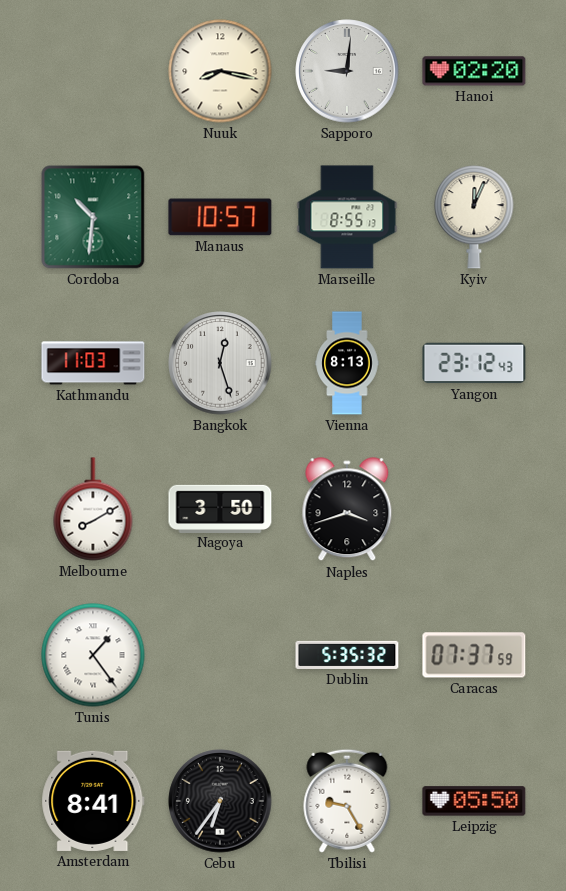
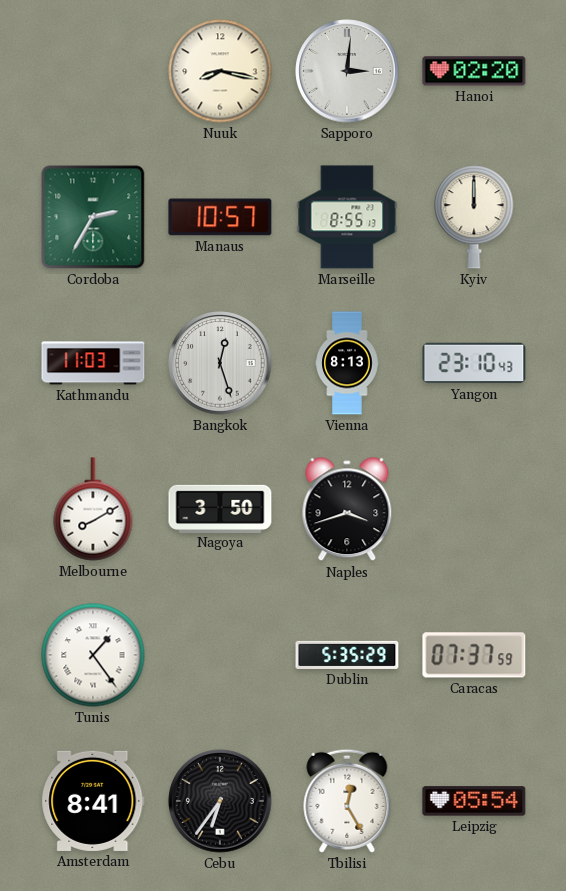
Sapporo: 9:01 -> 3:01 (347, 71)
Cordoba: 10:31 -> 2:35 (93, 217)
Kyiv: 12:04 -> 12:00 (474, 217)
Yangon: 23:12 -> 23:10 (474, 363)
Dublin: 5:35:32 -> 5:35:29 (347, 655)
Tbilisi: 9:25 -> 12:25 (347, 801)
Leipzig: 05:50 -> 05:54 (474, 801)
